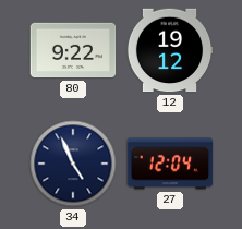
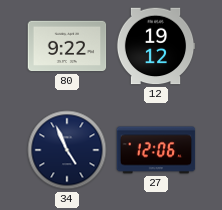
27: 12:04 -> 12:06 (156, 150)
